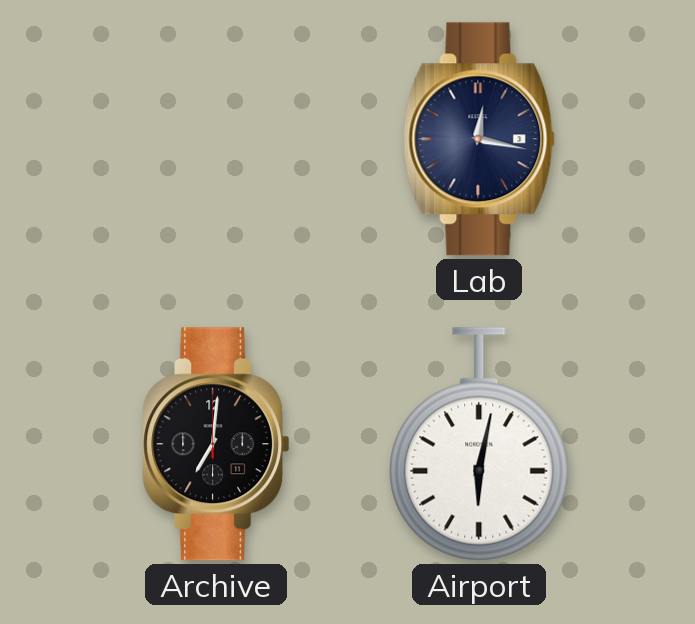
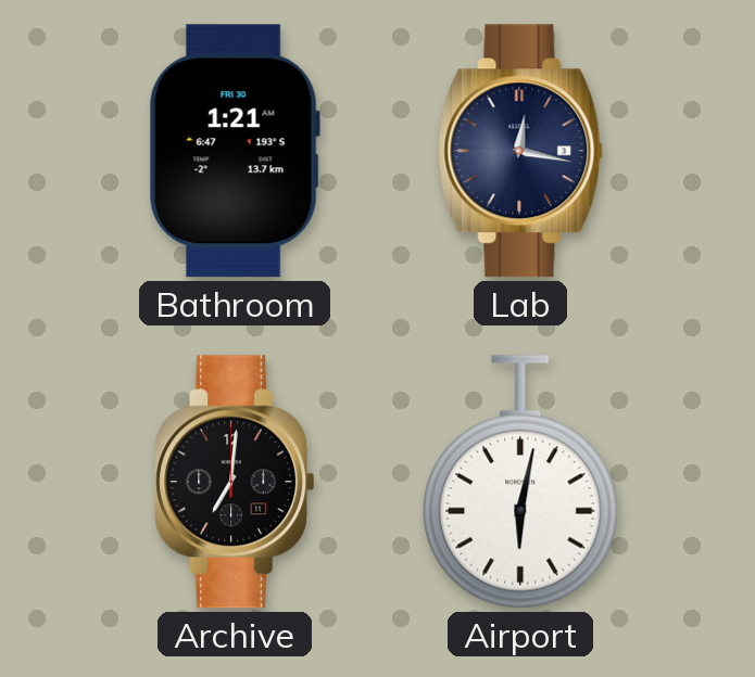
Bathroom: none -> 1:21 (235, 151)
